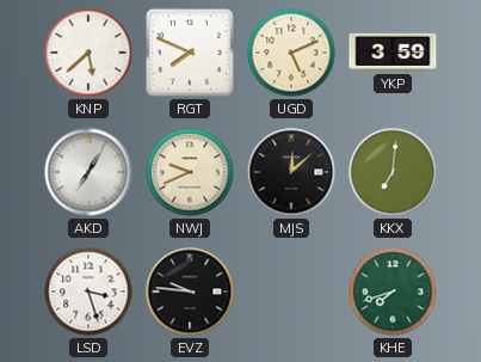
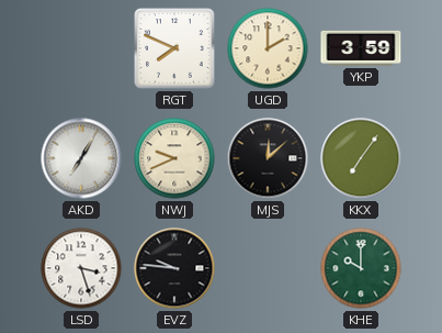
KNP: 5:38 -> none (88, 53)
UGD: 5:11 -> 2:00 (268, 48)
KKX: 7:01 -> 7:06 (361, 158)
KHE: 7:42 -> 10:00 (361, 268)
